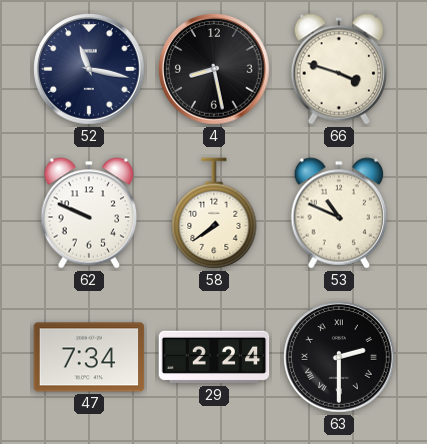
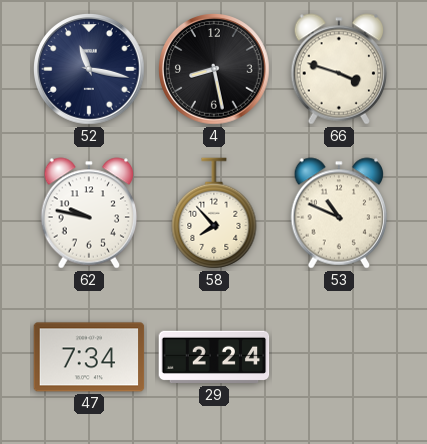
62: 9:49 -> 9:47 (89, 213)
58: 7:39 -> 7:53 (214, 213)
63: 2:30 -> none (339, 357)
